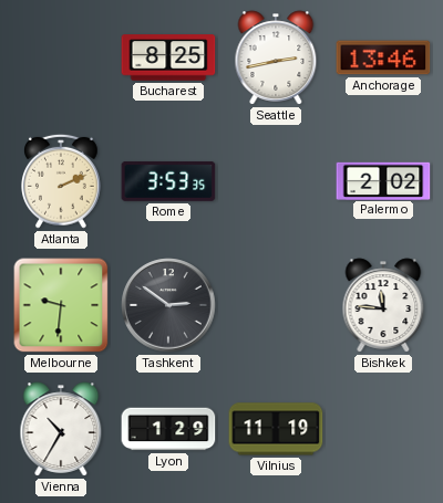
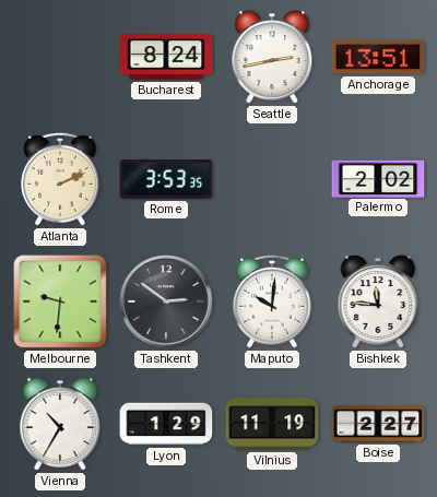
Bucharest: 8:25 -> 8:24 (166, 57)
Anchorage: 13:46 -> 13:51 (378, 57)
Maputo: none -> 10:01 (273, 301)
Boise: none -> 2:27 (378, 424)
